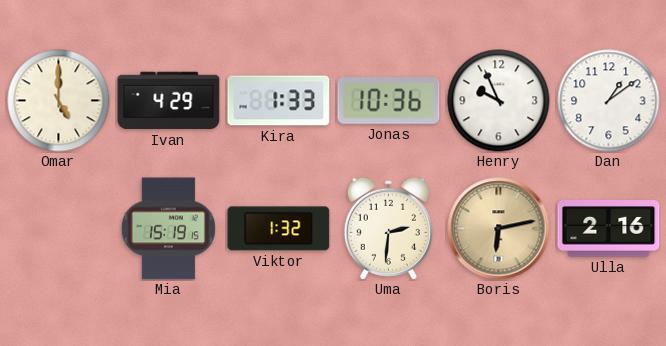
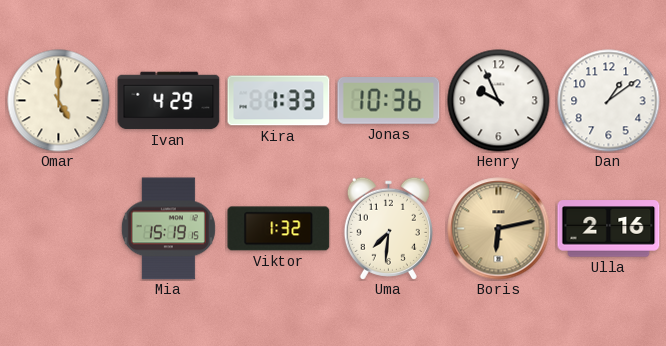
Uma: 2:31 -> 7:31 (388, 228)
